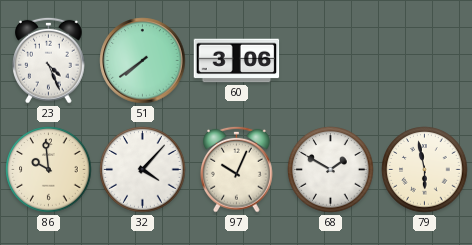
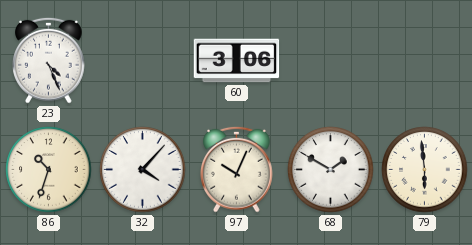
51: 7:39 -> none (143, 61)
86: 9:59 -> 10:33 (49, 170)
79: 5:58 -> 5:59 (425, 170)
